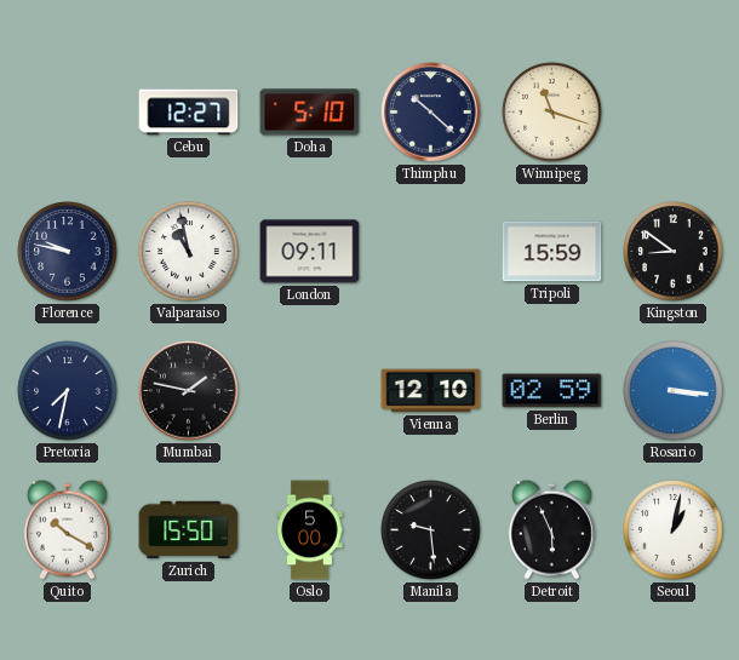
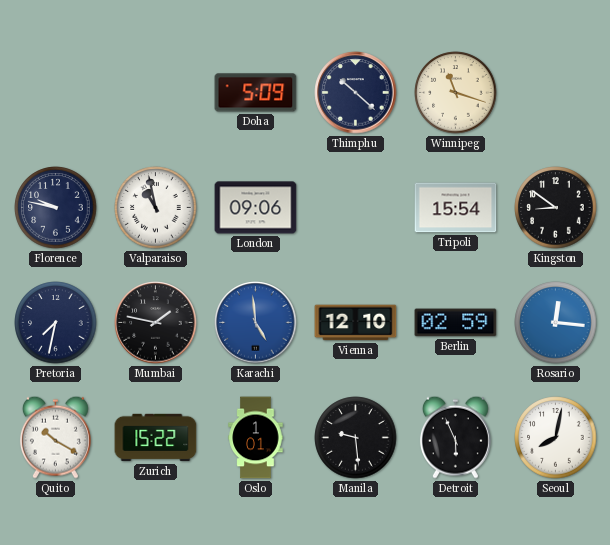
Cebu: 12:27 -> none (189, 113)
Doha: 5:10 -> 5:09 (256, 93)
London: 09:11 -> 09:06 (256, 208)
Tripoli: 15:59 -> 15:54 (456, 208)
Karachi: none -> 4:59 (256, 323)
Rosario: 3:16 -> 12:16 (556, 323)
Zurich: 15:50 -> 15:22 (156, 438)
Oslo: 5:00 -> 1:01 (256, 438)
Seoul: 1:02 -> 8:02 (556, 438)
